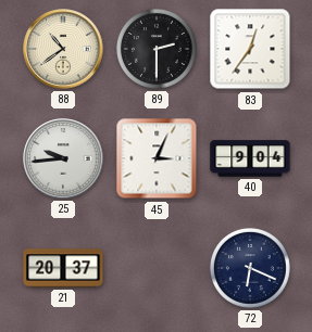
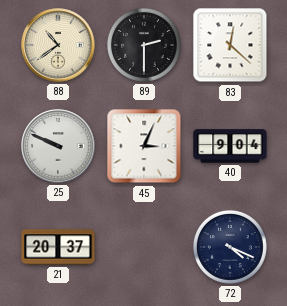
83: 12:36 -> 12:22 (230, 45)
25: 9:44 -> 9:49 (58, 146)
72: 6:19 -> 4:19 (230, 247)
